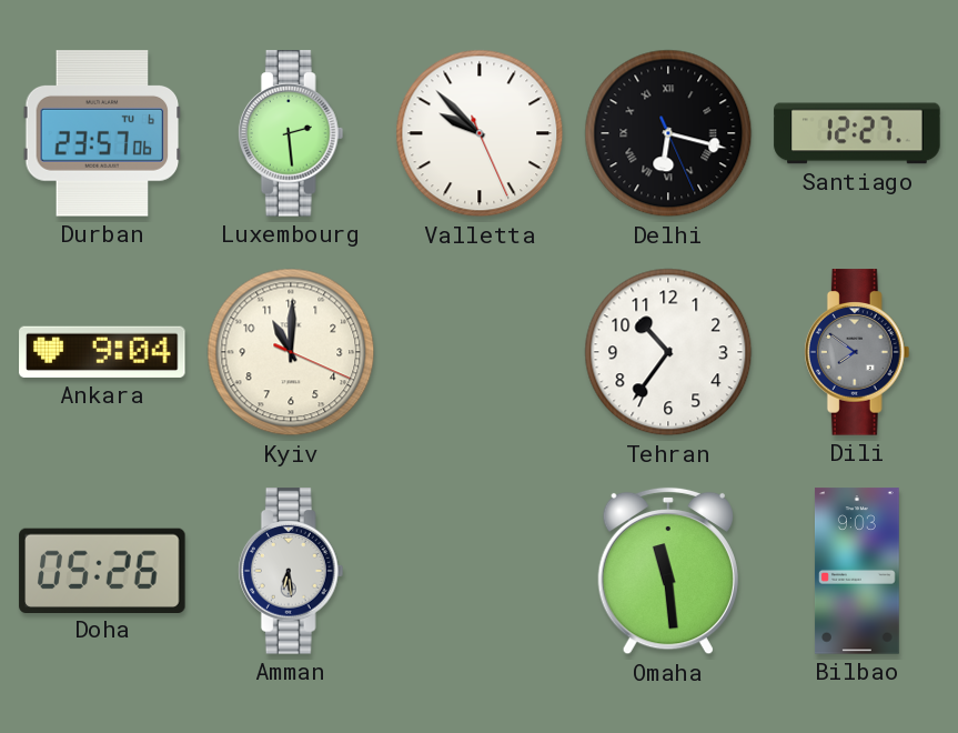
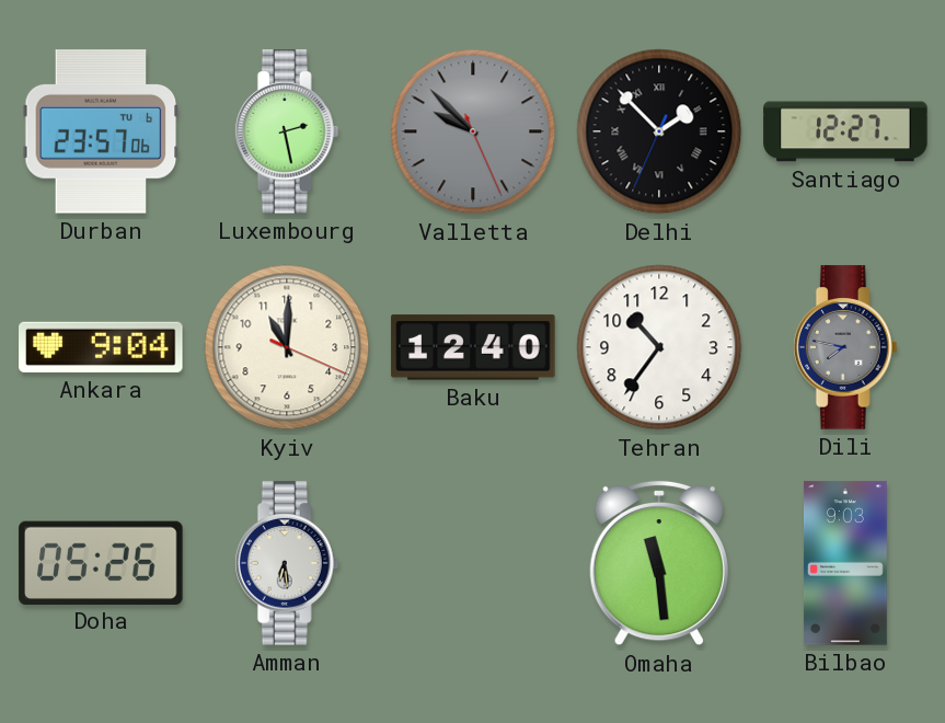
Luxembourg: 2:29 -> 2:28 (287, 131)
Valletta dial: white -> grey (473, 131)
Delhi: 6:17 -> 1:52 (659, 131)
Baku: none -> 12:40 (473, 347)
Dili: 7:51 -> 7:47 (845, 347)
